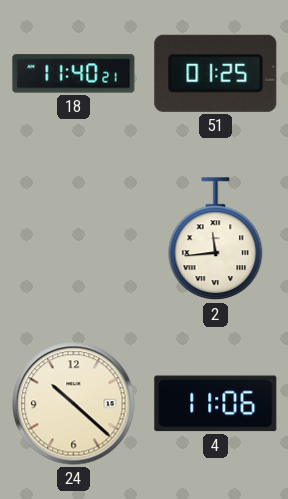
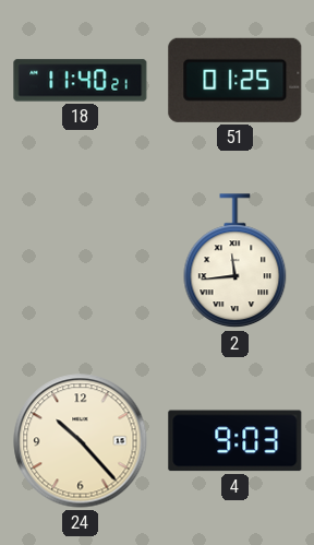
24: 10:22 -> 10:23 (81, 441)
4: 11:06 -> 9:03 (235, 441)
